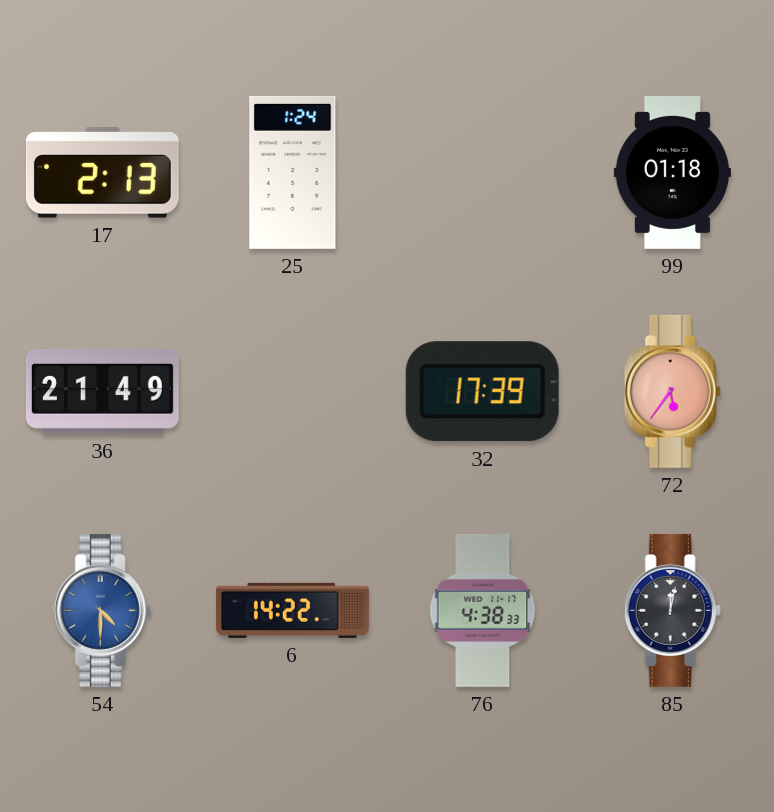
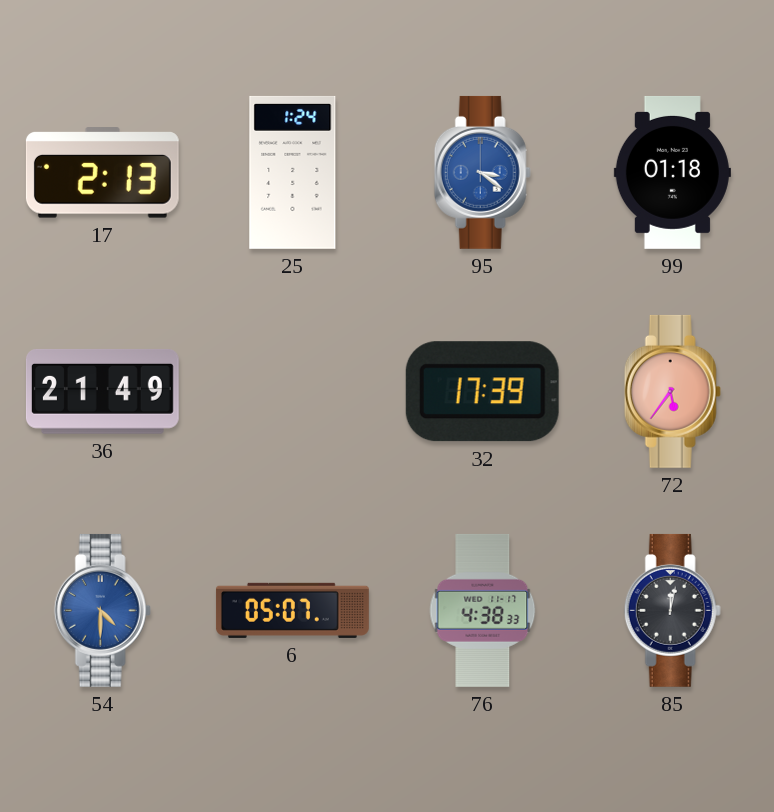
95: none -> 3:21 (482, 172)
6: 14:22 -> 05:07 (292, 610)
